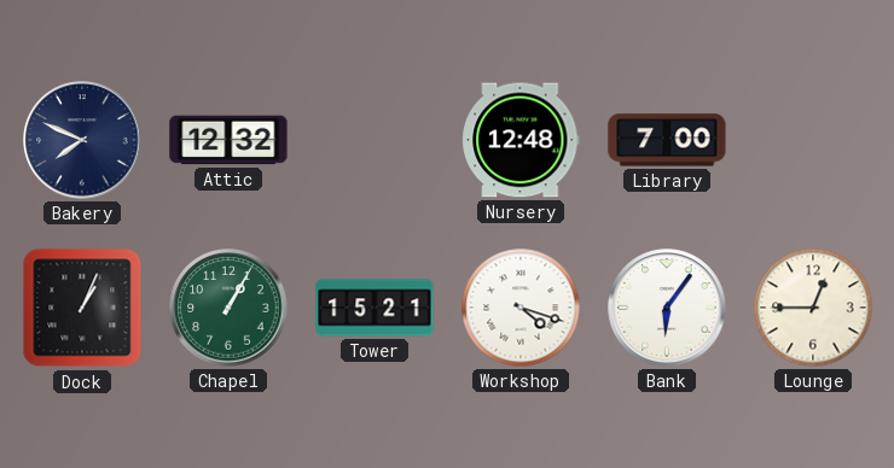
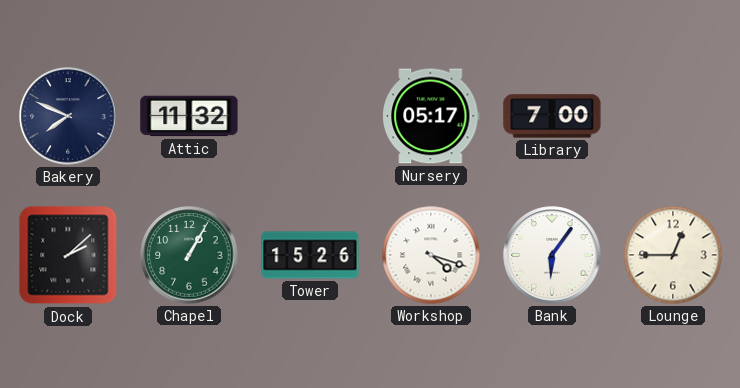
Attic: 12:32 -> 11:32 (189, 116)
Nursery: 12:48 -> 05:17 (431, 116)
Dock: 1:04 -> 2:08 (68, 255)
Tower: 15:21 -> 15:26 (310, 255)
